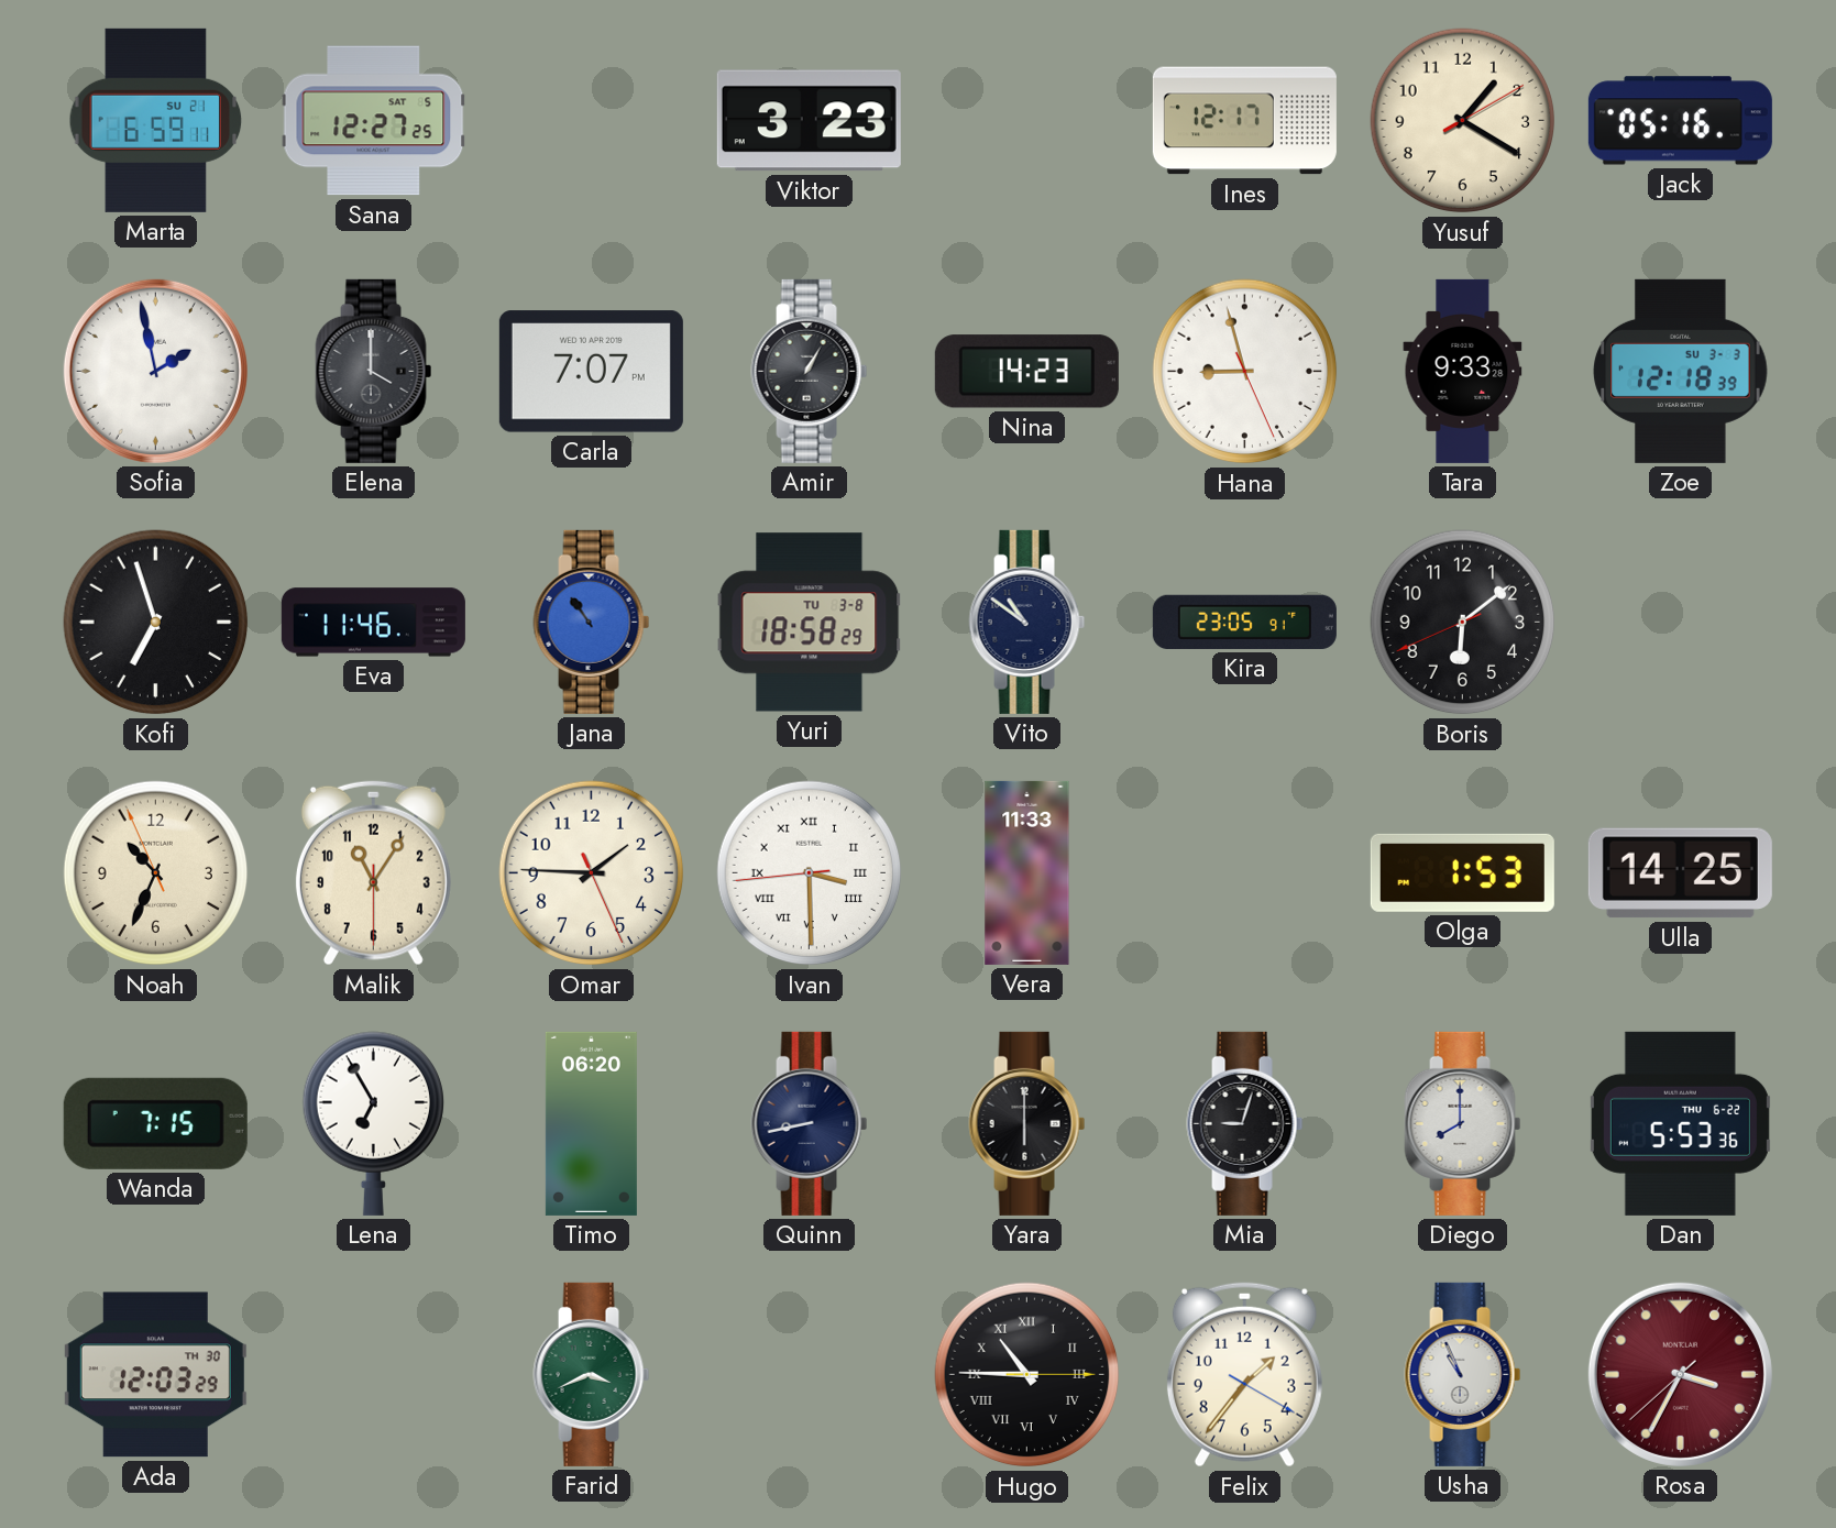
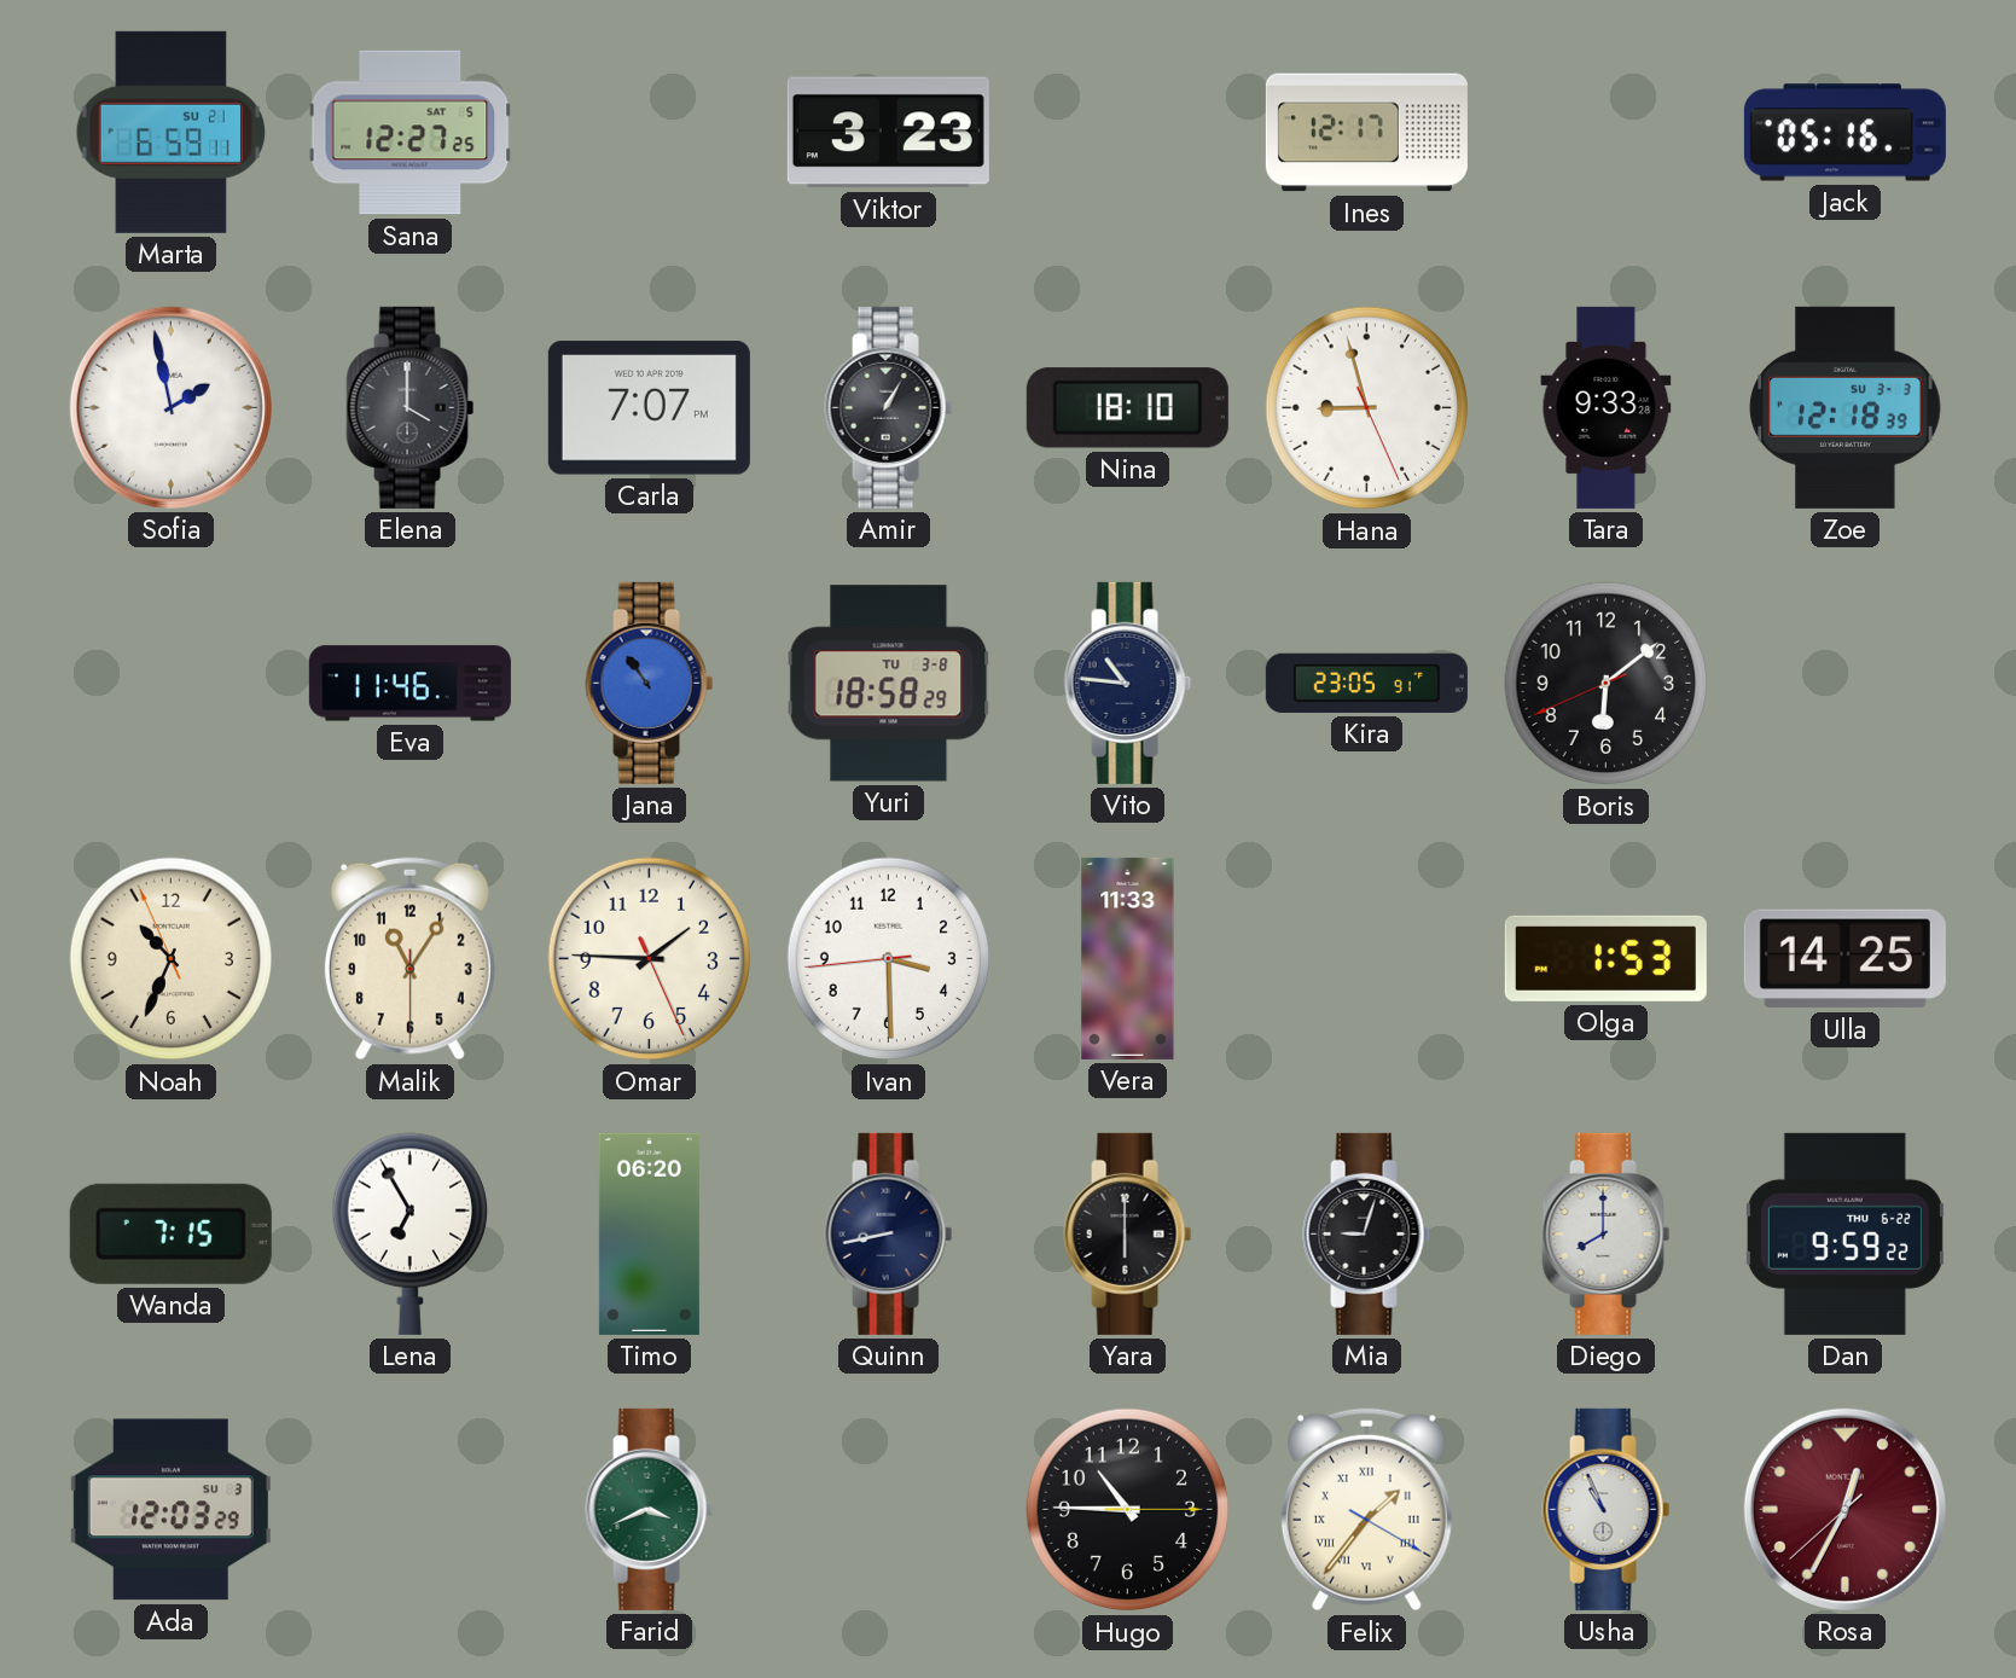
Yusuf: 1:20 -> none (1463, 121)
Nina: 14:23 -> 18:10 (1127, 408)
Kofi: 6:57 -> none (156, 623)
Vito: 10:51 -> 10:46 (1128, 683)
Ivan numerals: Roman -> Arabic (889, 959)
Dan: 5:53 -> 9:59 (1844, 1233)
Ada date: TH 30 -> SU 3 (170, 1510)
Hugo numerals: Roman -> Arabic (1128, 1510)
Felix numerals: Arabic -> Roman (1366, 1510)
Rosa: 3:34 -> 12:34 (1844, 1509)
